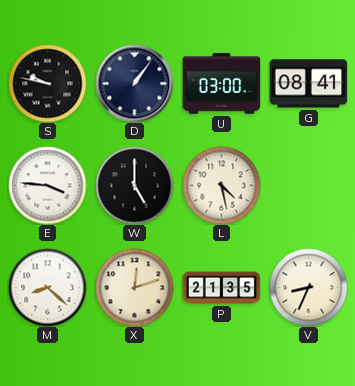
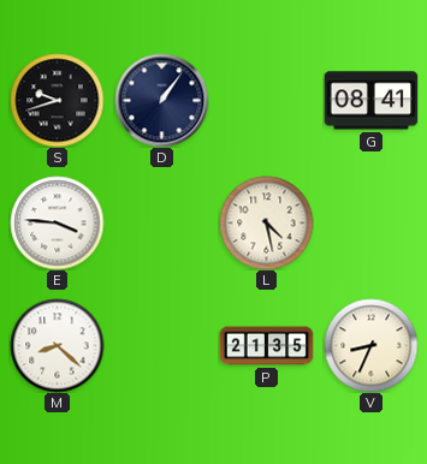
S: 9:47 -> 9:42 (57, 100)
U: 03:00 -> none (221, 84)
W: 5:00 -> none (134, 185)
X: 12:12 -> none (134, 287)
